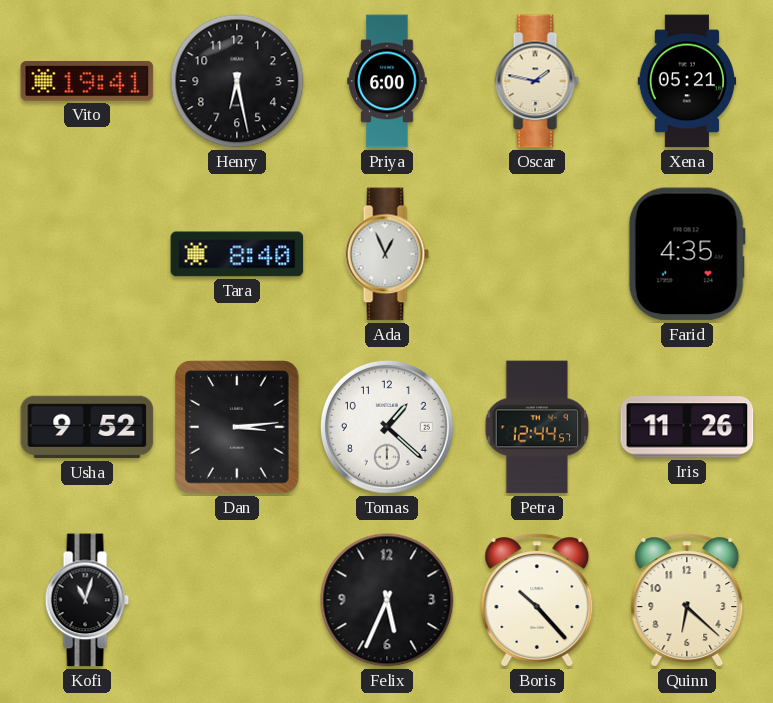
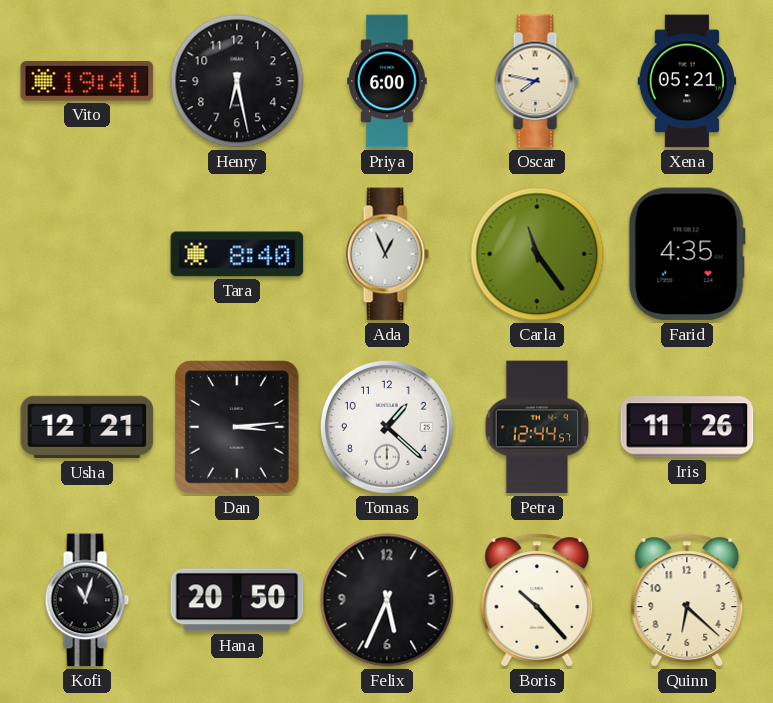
Oscar: 1:47 -> 7:47 (537, 81)
Carla: none -> 11:24 (537, 254)
Usha: 9:52 -> 12:21 (87, 427)
Hana: none -> 20:50 (237, 600)
